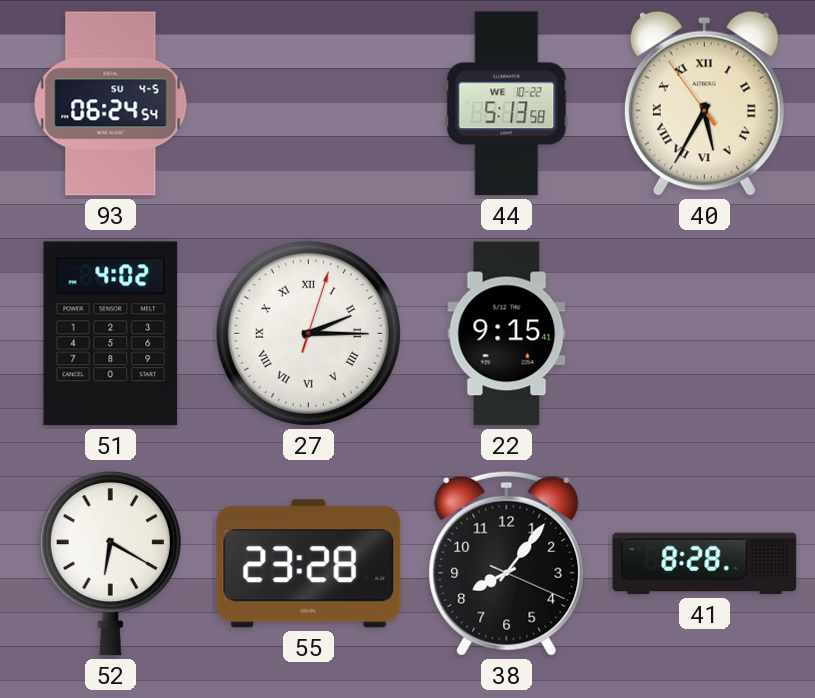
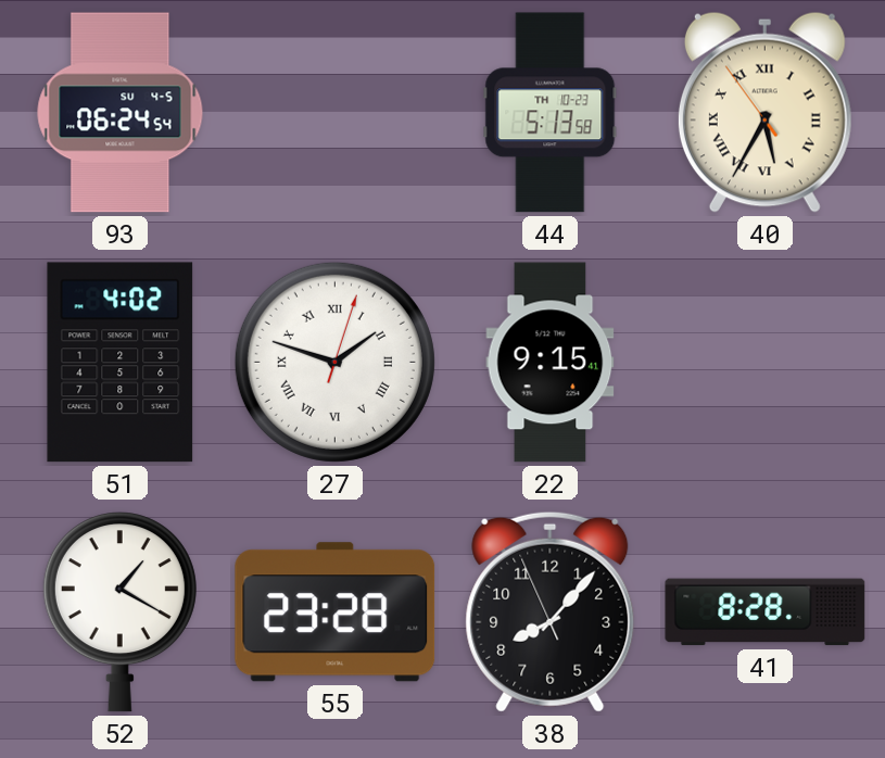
44 date: WE 10-22 -> TH 10-23 (551, 113)
27: 2:15 -> 1:48 (334, 362)
52: 6:20 -> 1:20 (119, 612)
38: 8:06:19 -> 8:06:56 (551, 611)
